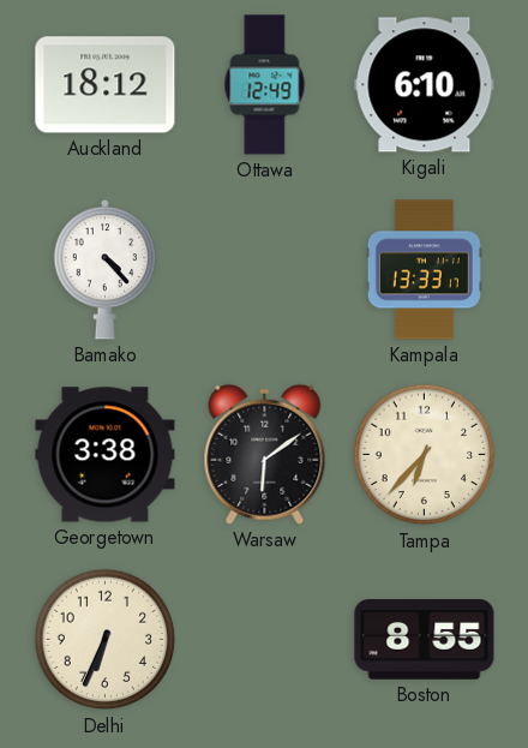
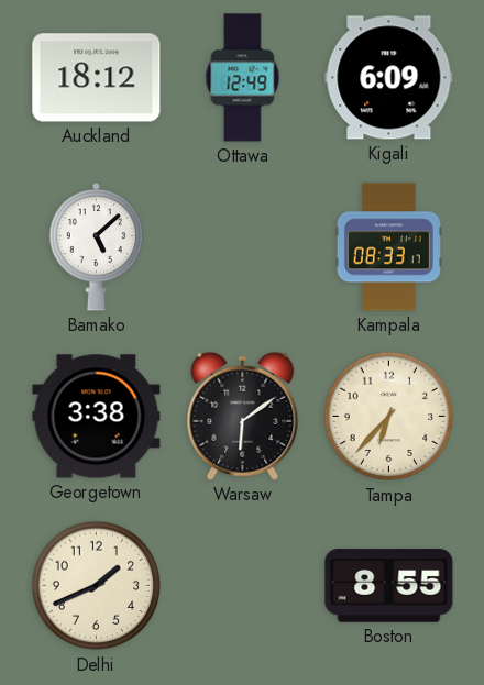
Kigali: 6:10 -> 6:09 (389, 78)
Bamako: 4:23 -> 5:08 (97, 246)
Kampala: 13:33 -> 08:33 (388, 247)
Delhi: 6:34 -> 1:41 (97, 586)
